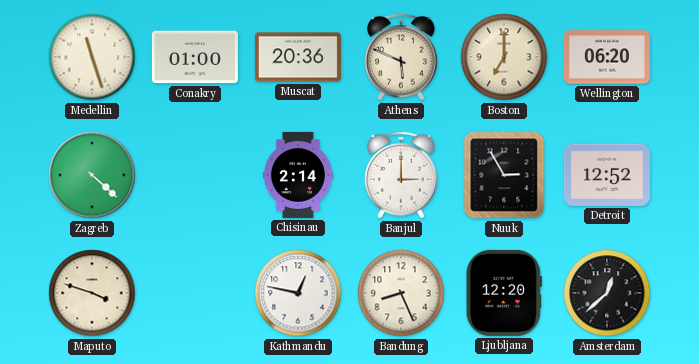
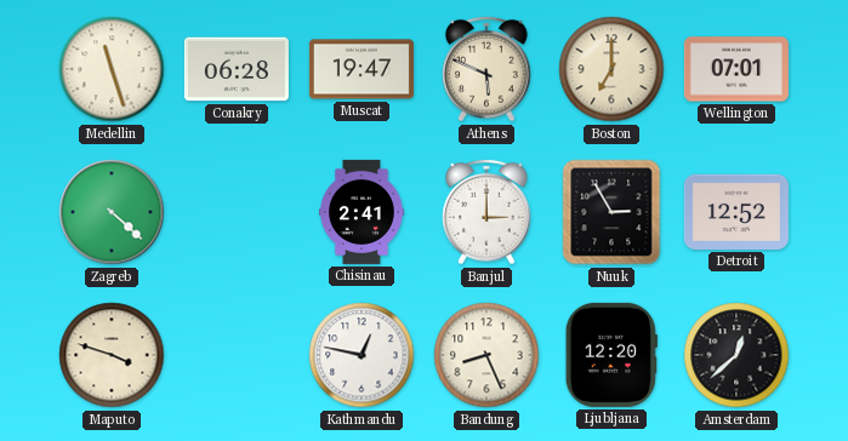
Conakry: 01:00 -> 06:28 (237, 69)
Muscat: 20:36 -> 19:47 (362, 69)
Wellington: 06:20 -> 07:01 (736, 69)
Chisinau: 2:14 -> 2:41 (362, 212)
